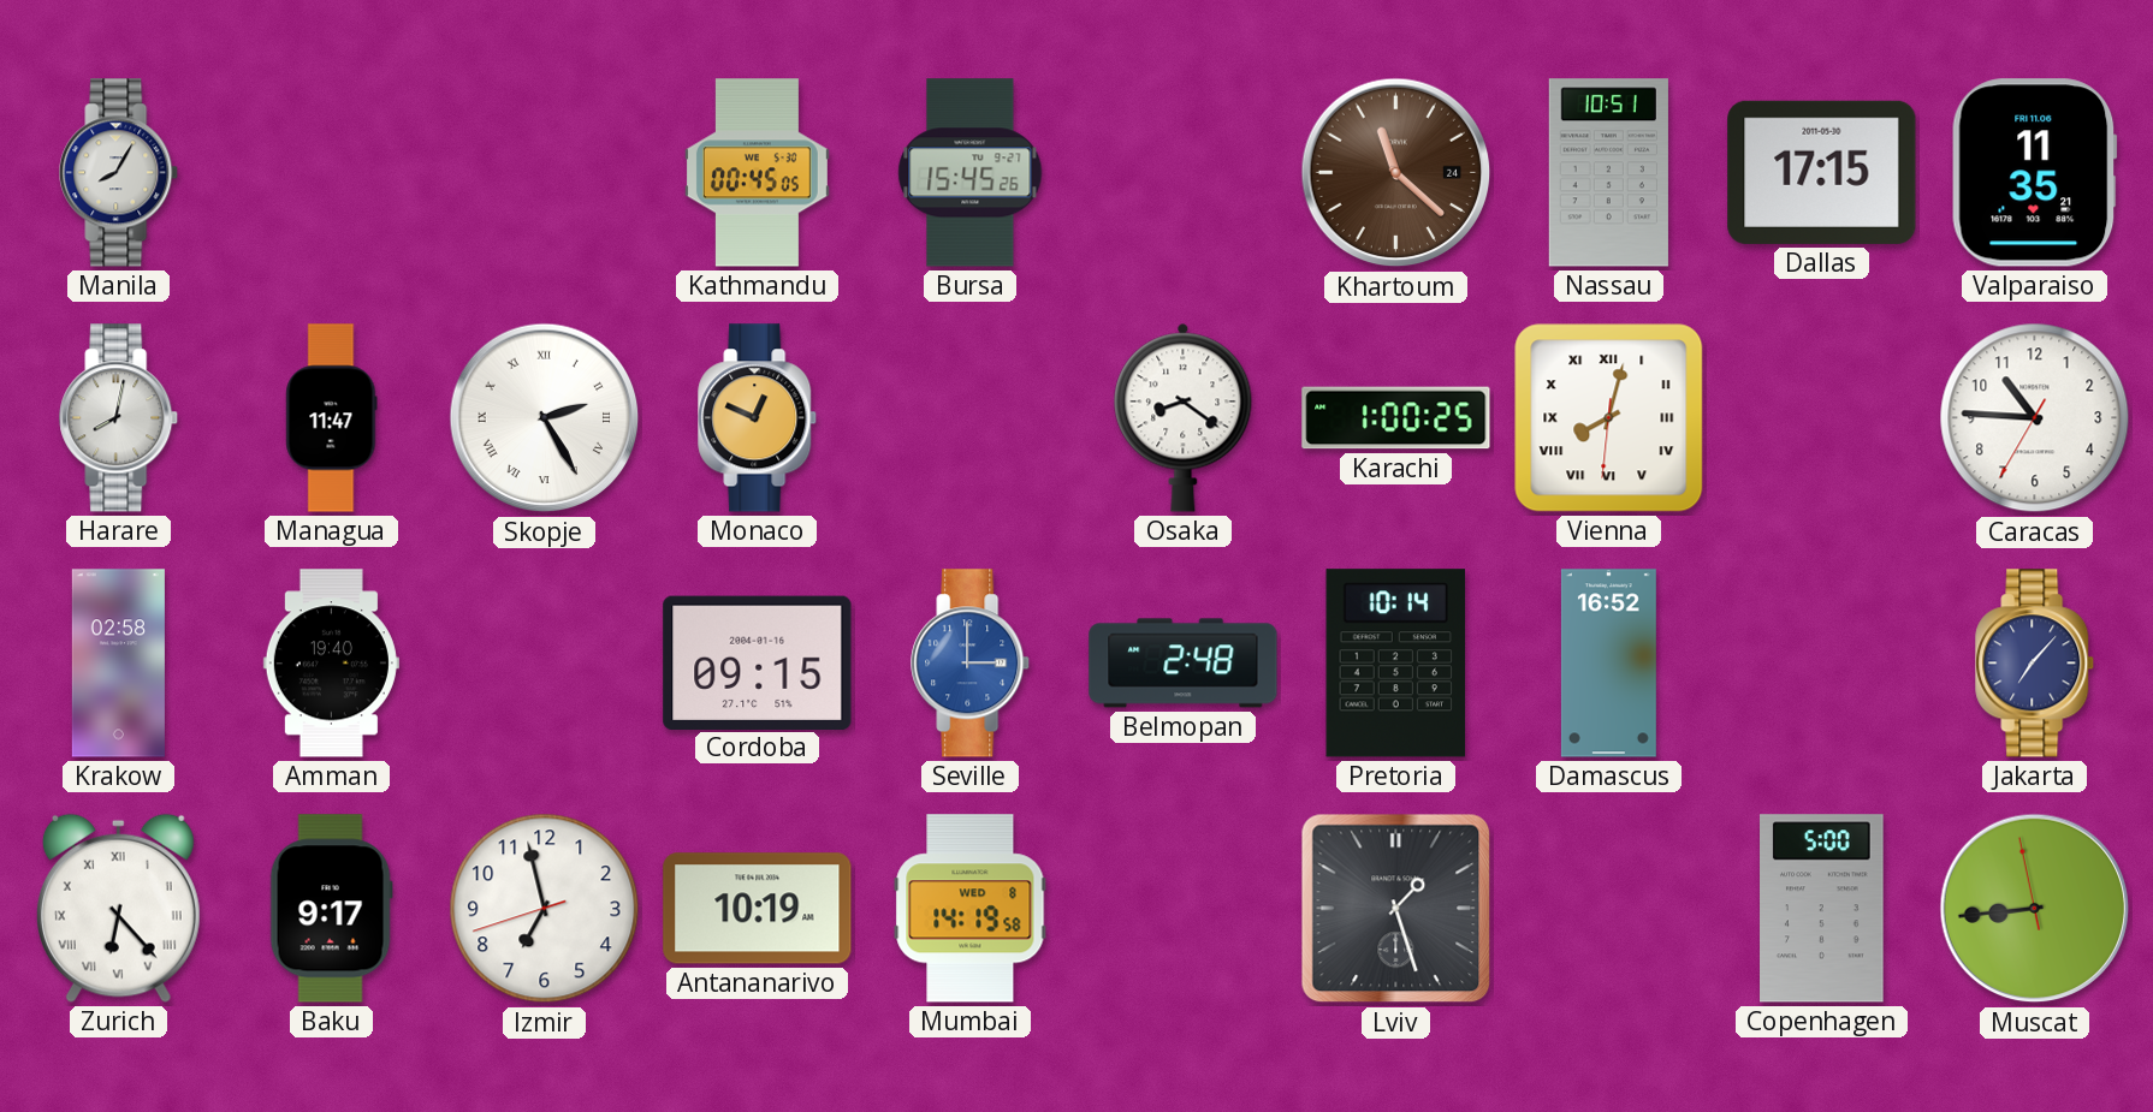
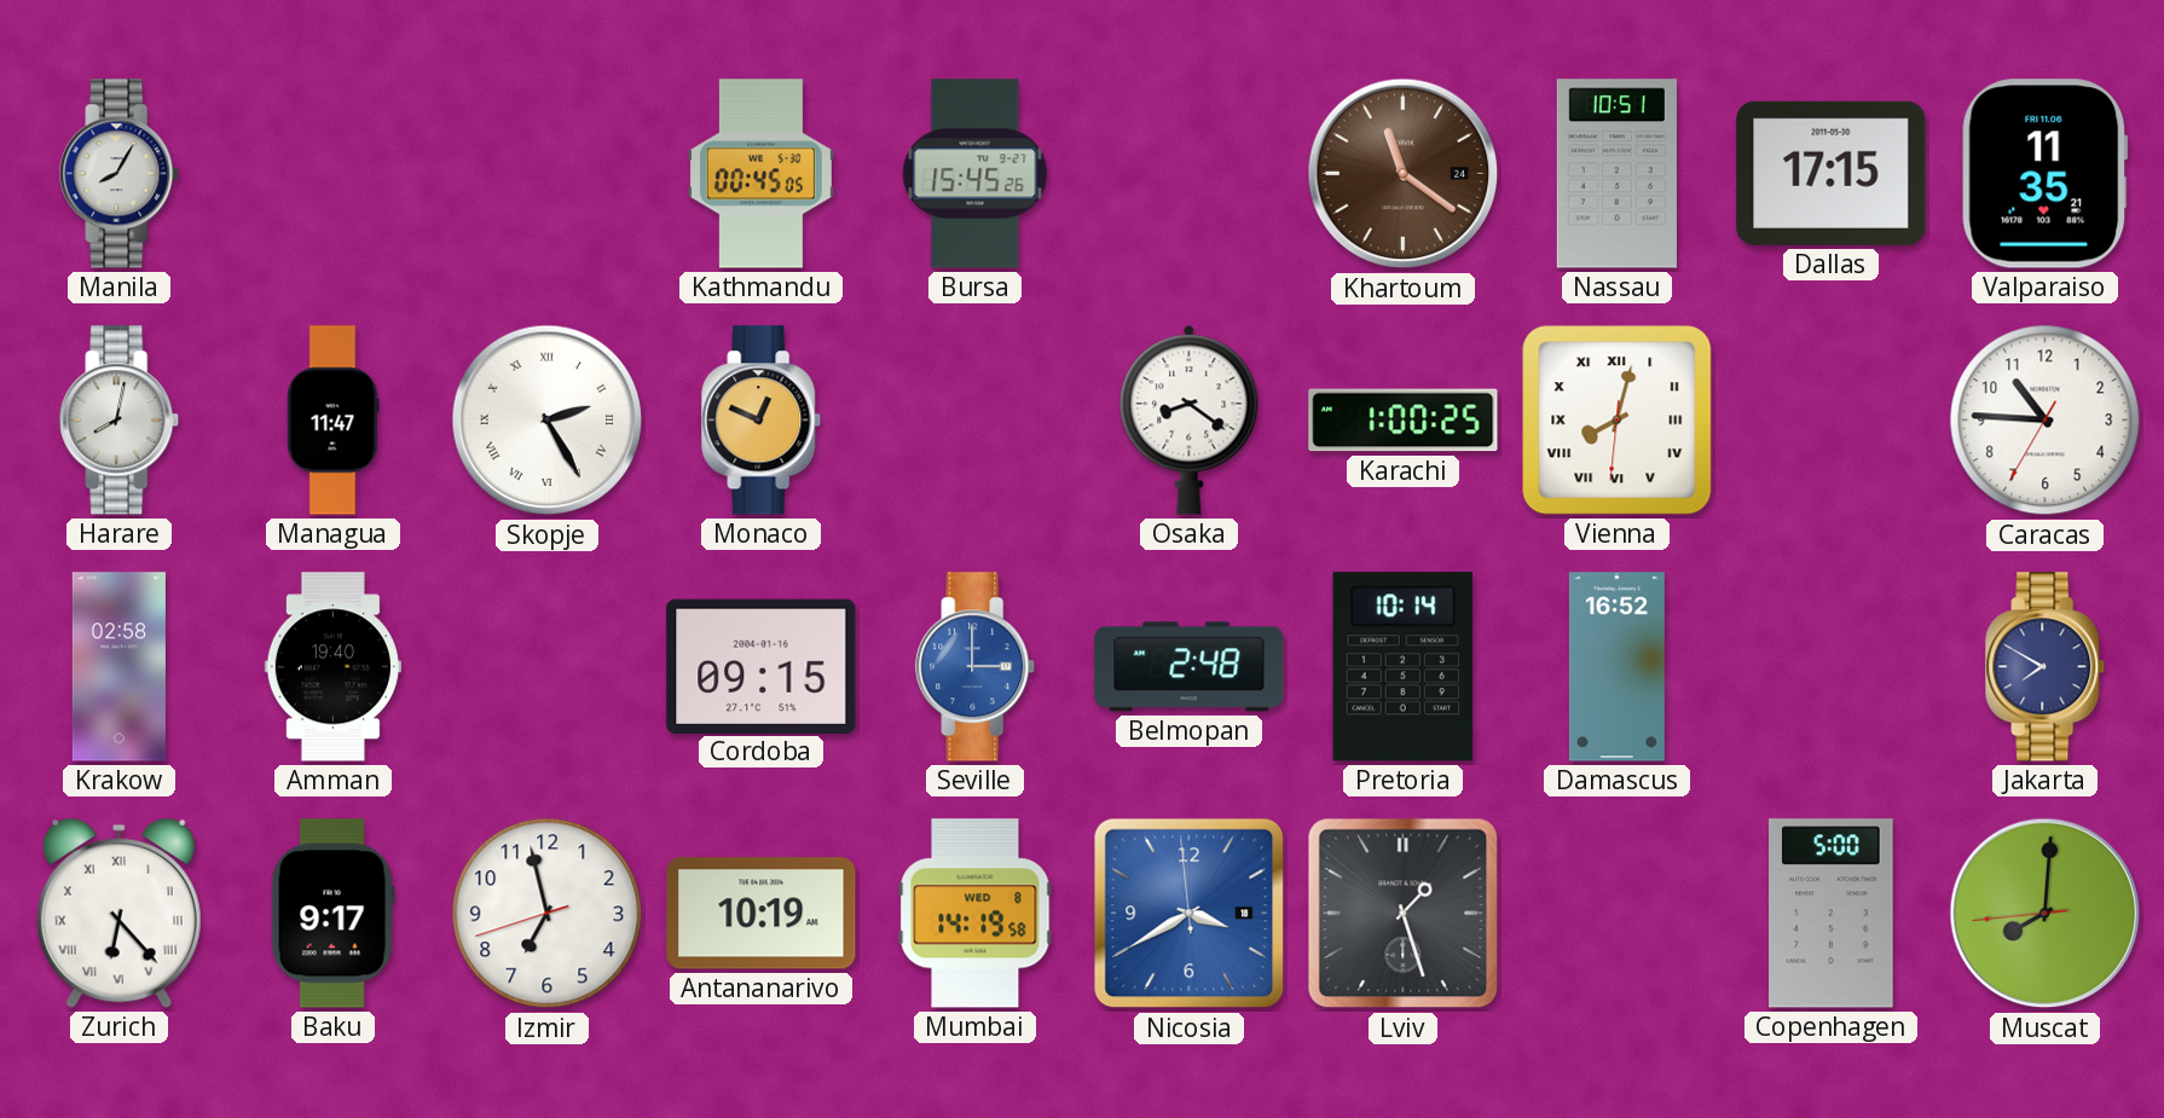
Khartoum: 11:22 -> 11:21 (1404, 174)
Jakarta: 7:07 -> 7:50 (2046, 667)
Nicosia: none -> 3:39 (1190, 914)
Muscat: 8:43 -> 8:00 (2046, 914)
